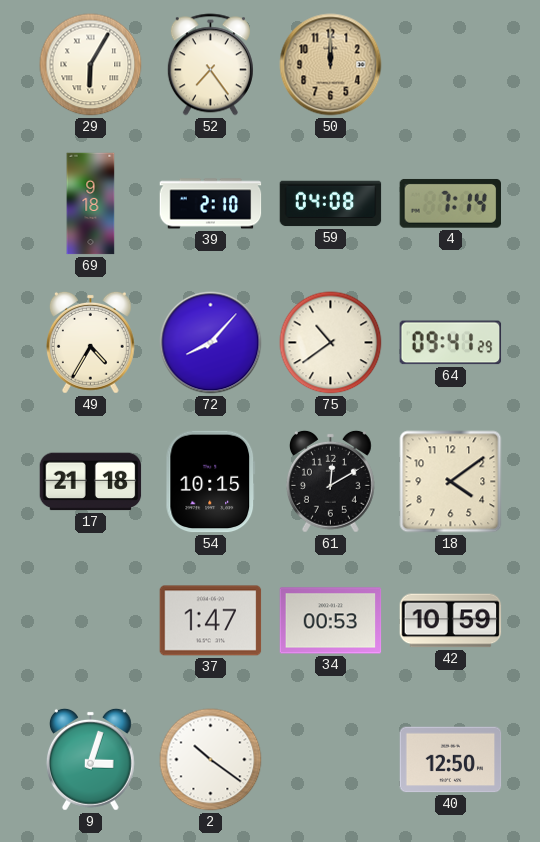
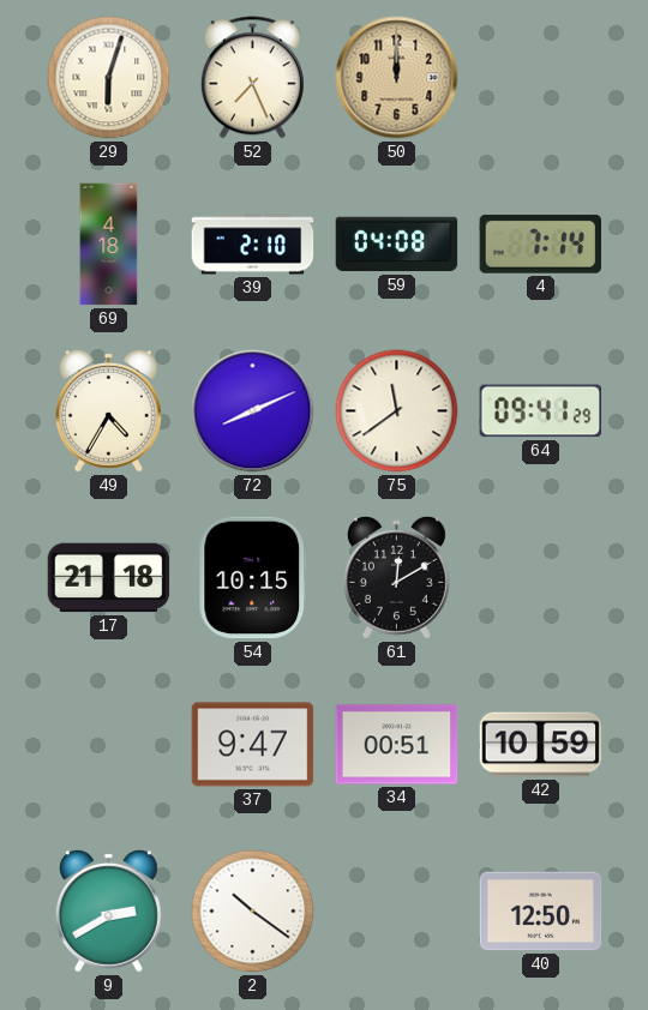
29: 6:05 -> 6:03 (109, 78)
52: 7:24 -> 7:26 (252, 78)
69: 9:18 -> 4:18 (109, 245)
72: 8:07 -> 8:11 (253, 411)
75: 10:39 -> 11:39 (397, 411)
18: 4:09 -> none (451, 482)
37: 1:47 -> 9:47 (253, 745)
34: 00:53 -> 00:51 (397, 745)
9: 3:03 -> 2:40 (108, 910)
